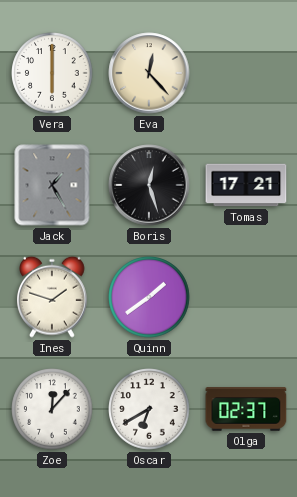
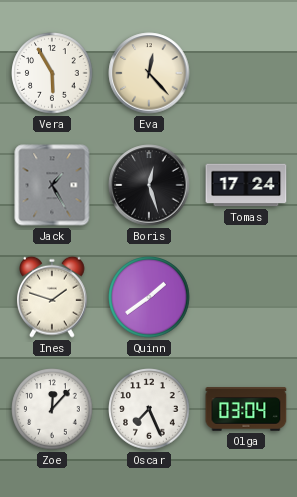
Vera: 6:00 -> 5:55 (52, 73)
Tomas: 17:21 -> 17:24 (246, 185)
Oscar: 6:40 -> 7:26 (149, 409)
Olga: 02:37 -> 03:04 (246, 409)
